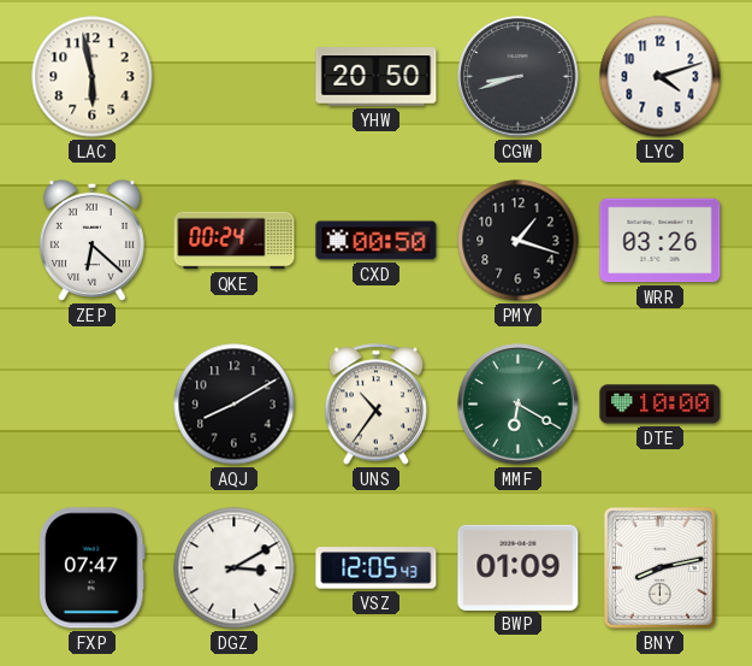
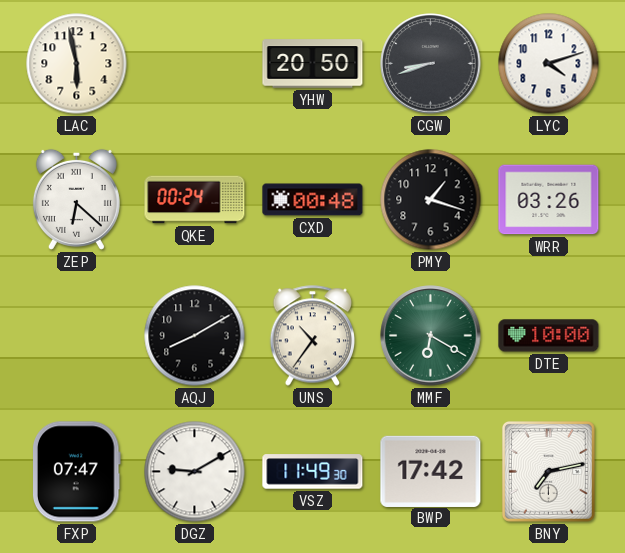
CXD: 00:50 -> 00:48 (313, 200)
DGZ: 3:10 -> 9:10 (195, 472)
VSZ: 12:05 -> 11:49 (313, 472)
BWP: 01:09 -> 17:42 (431, 471)
BNY: 8:13 -> 7:13 (548, 471)
